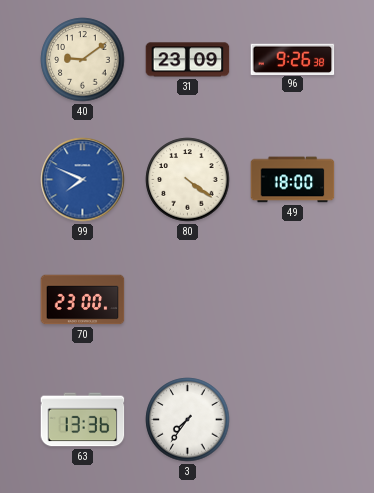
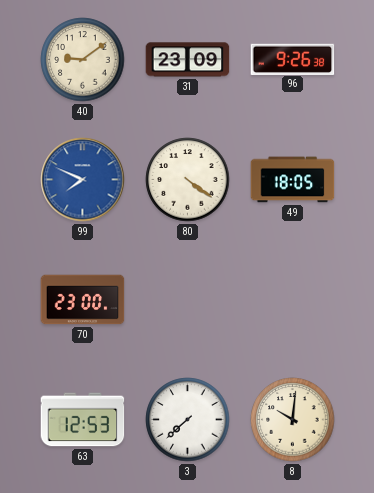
49: 18:00 -> 18:05 (293, 180)
63: 13:36 -> 12:53 (83, 420)
3: 7:36 -> 7:38 (188, 420)
8: none -> 10:01 (293, 420)
